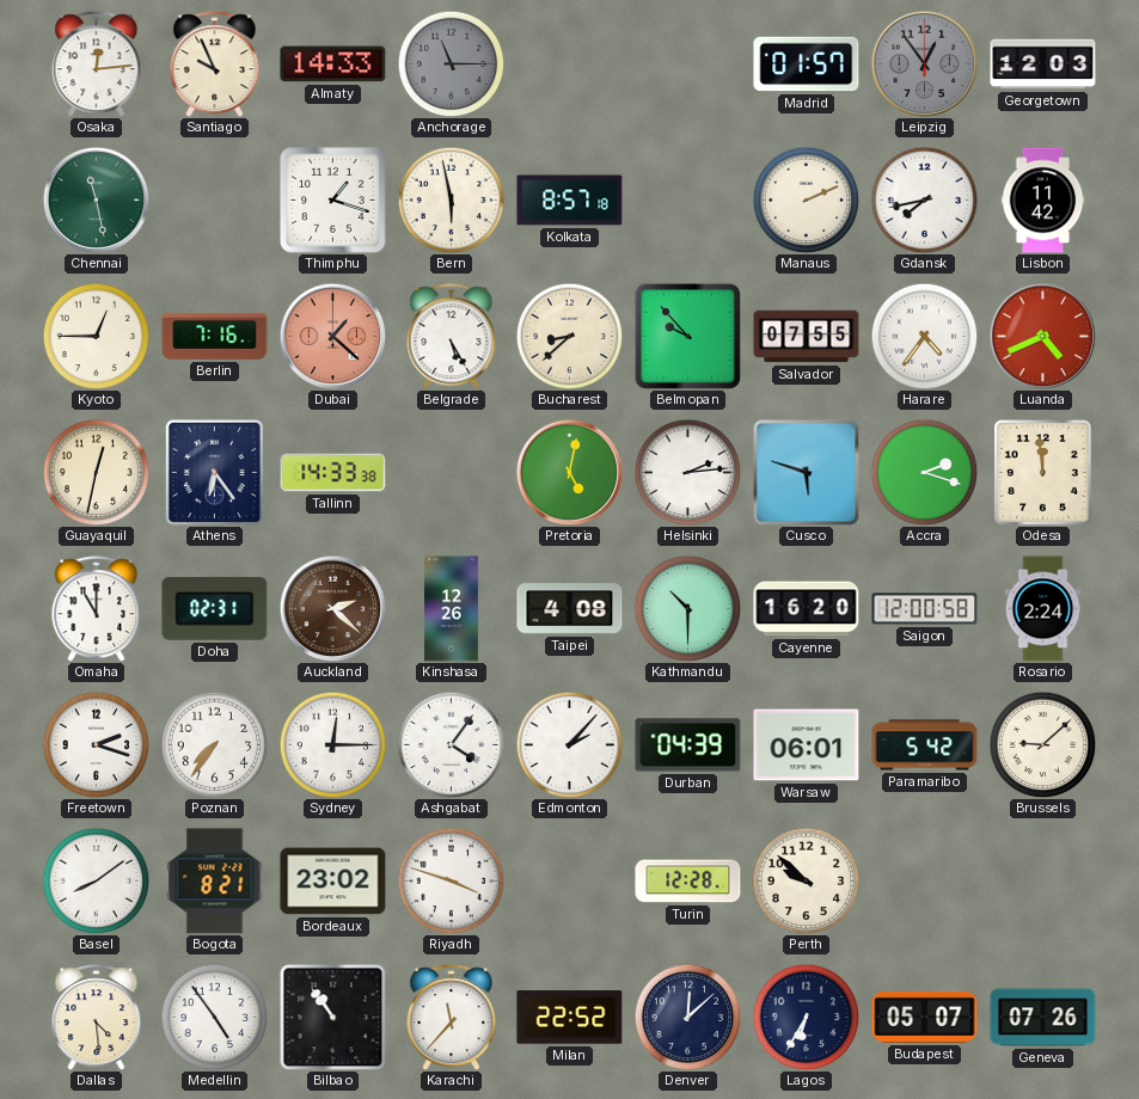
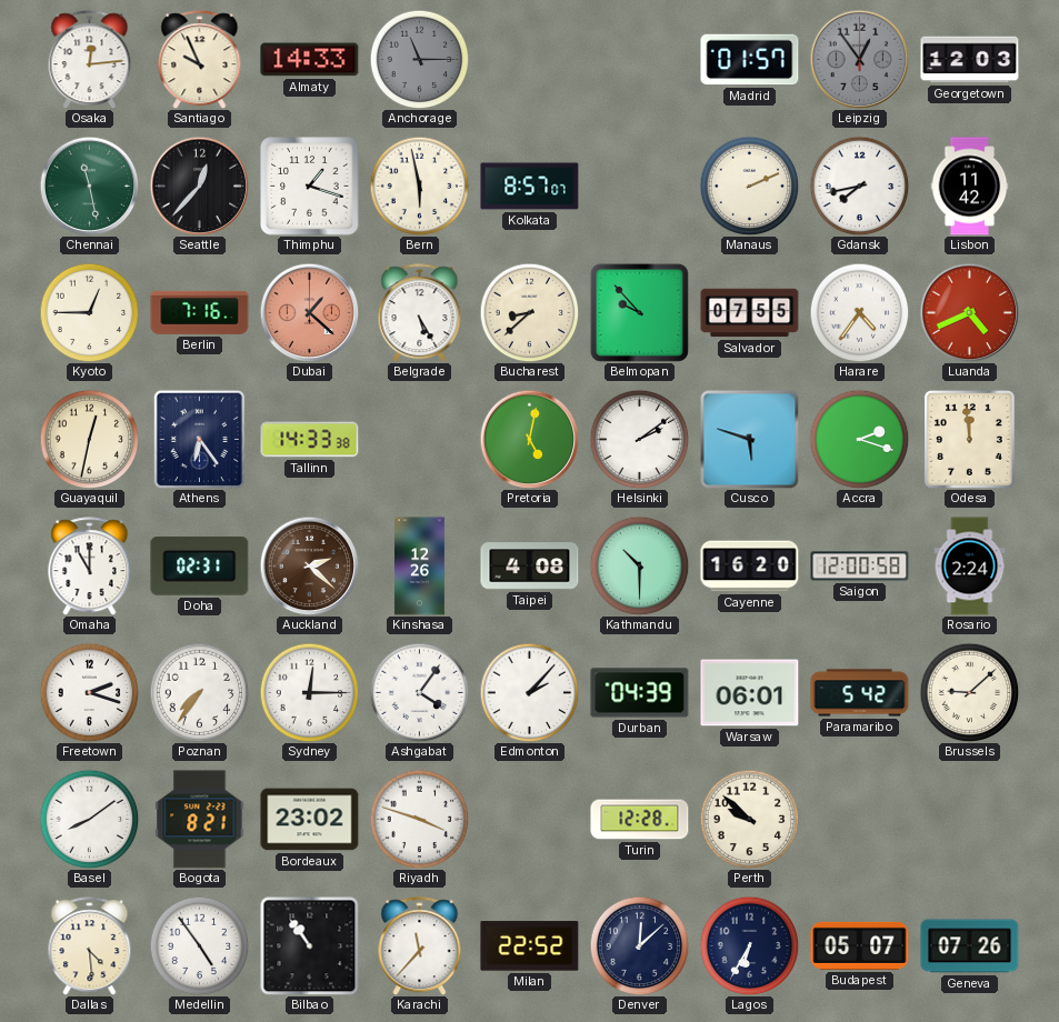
Seattle: none -> 12:37 (199, 186)
Kolkata: 8:57:18 -> 8:57:07 (530, 187)
Helsinki: 2:14 -> 2:09 (639, 439)
